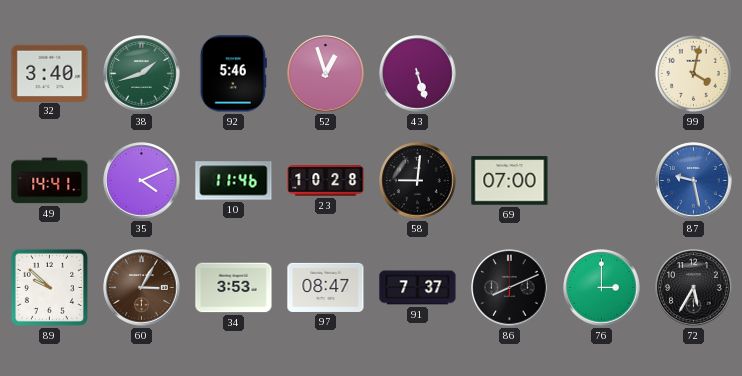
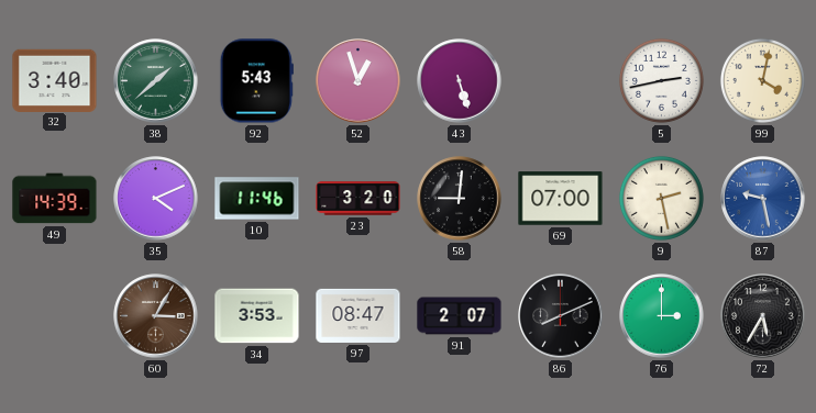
38: 1:42 -> 1:38 (156, 81)
92: 5:46 -> 5:43 (256, 81)
5: none -> 2:43 (661, 80)
49: 14:41 -> 14:39 (55, 199)
23: 10:28 -> 3:20 (359, 199)
9: none -> 2:28 (661, 198)
89: 9:52 -> none (49, 287)
91: 7:37 -> 2:07 (460, 316)
